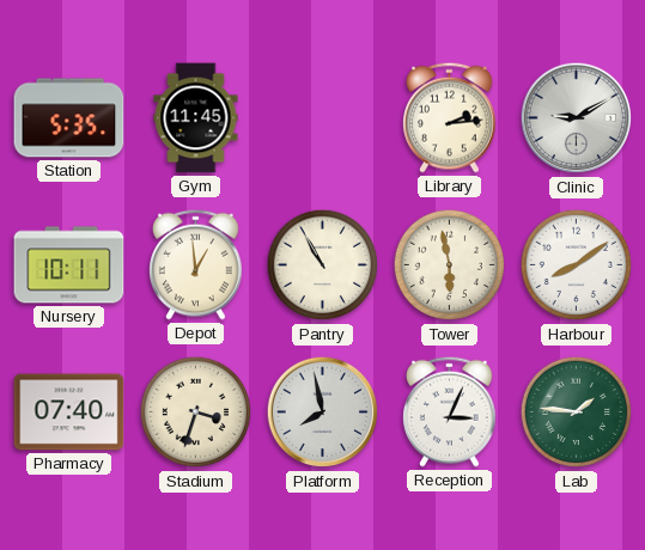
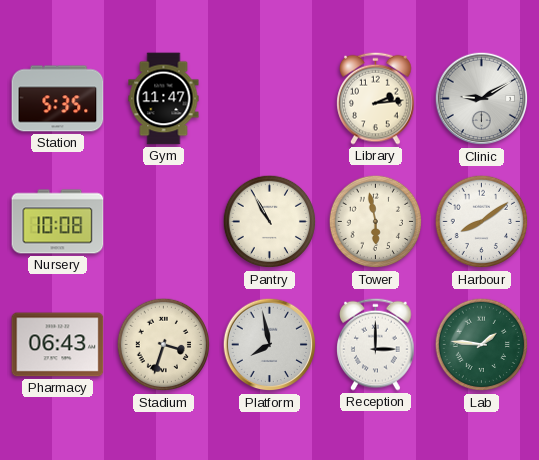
Gym: 11:45 -> 11:47 (164, 99)
Nursery: 10:11 -> 10:08 (58, 222)
Depot: 12:59 -> none (196, 264)
Pharmacy: 07:40 -> 06:43 (58, 345)
Reception: 3:04 -> 3:00 (376, 344)
